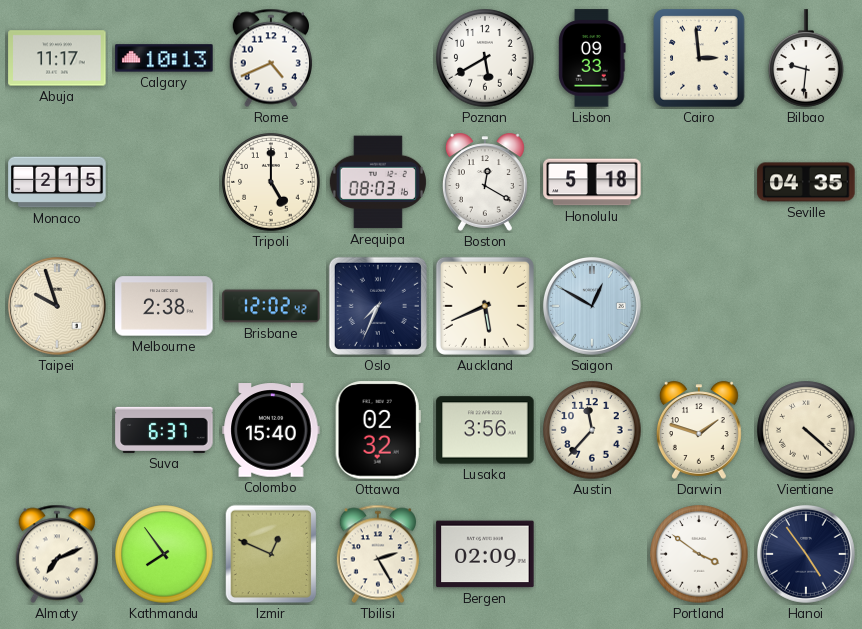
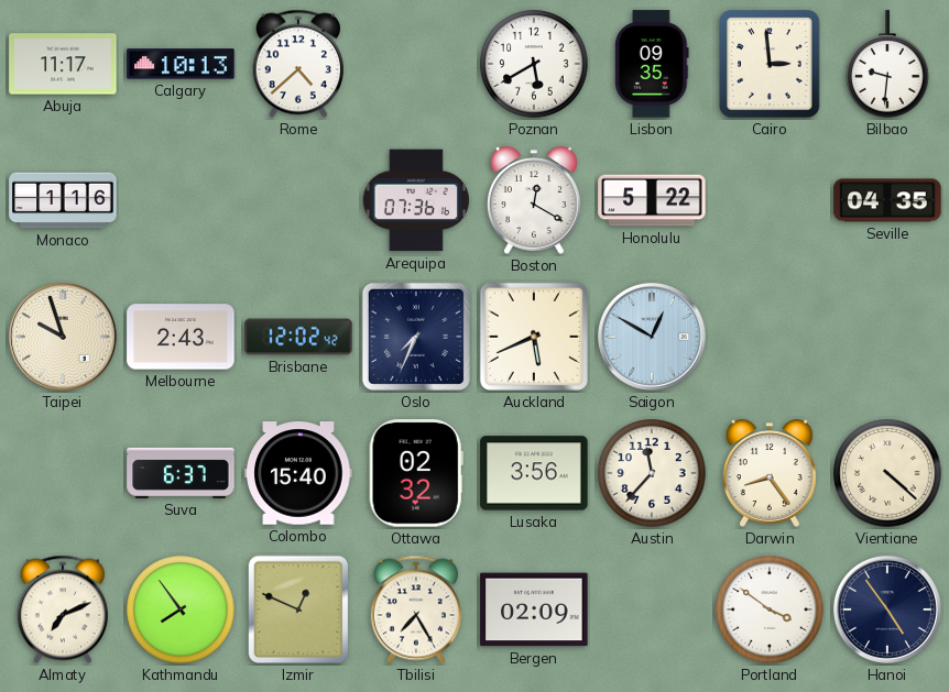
Rome: 4:41 -> 4:38 (298, 64)
Lisbon: 09:33 -> 09:35 (652, 64)
Monaco: 2:15 -> 1:16 (63, 200)
Tripoli: 5:00 -> none (271, 182)
Arequipa: 08:03 -> 07:36 (416, 200)
Honolulu: 5:18 -> 5:22 (652, 200)
Melbourne: 2:38 -> 2:43 (181, 337)
Darwin: 1:48 -> 8:24 (770, 473)
Tbilisi: 2:25 -> 7:25 (416, 609)
